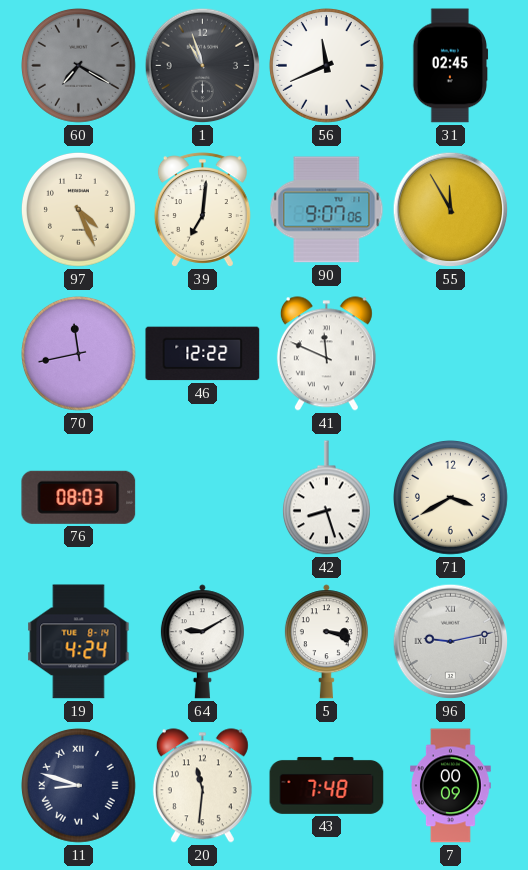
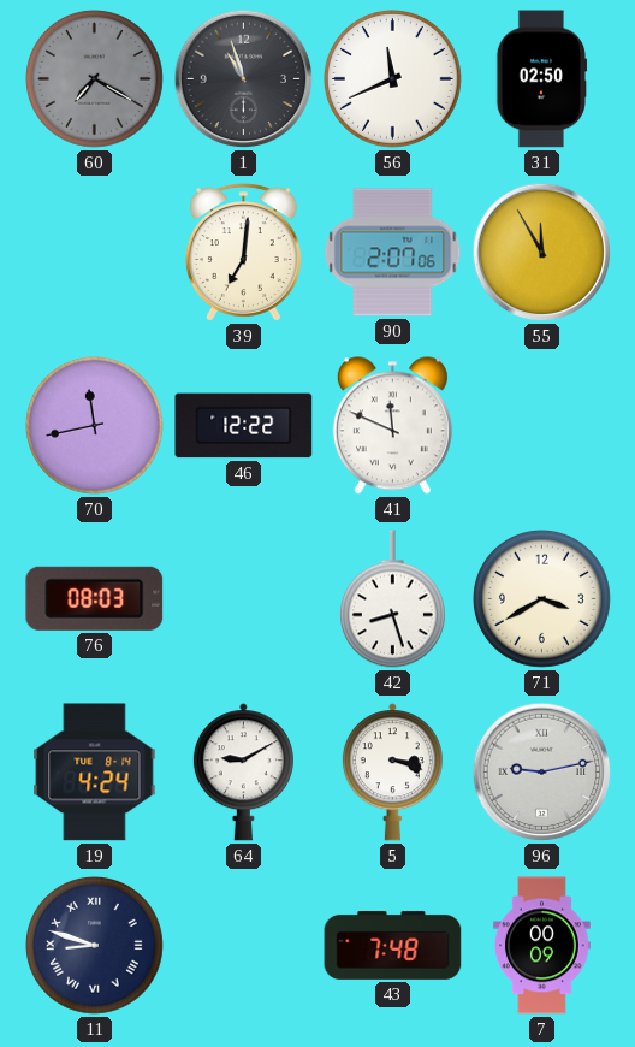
31: 02:45 -> 02:50 (542, 79)
97: 4:26 -> none (79, 210)
90: 9:07 -> 2:07 (393, 253)
20: 11:31 -> none (202, 786)
